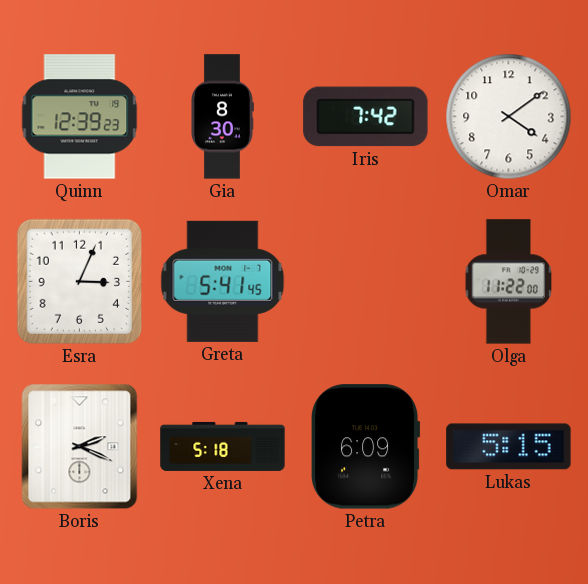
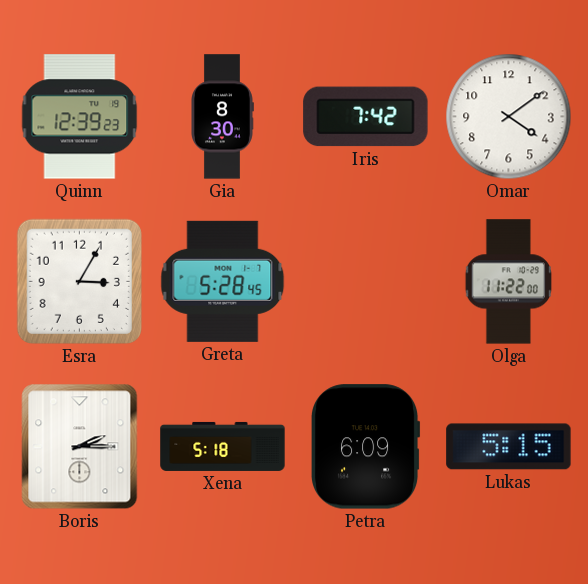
Esra: 3:04 -> 3:05 (79, 281)
Greta: 5:41 -> 5:28 (223, 281)
Boris: 2:19 -> 2:15 (80, 447)
